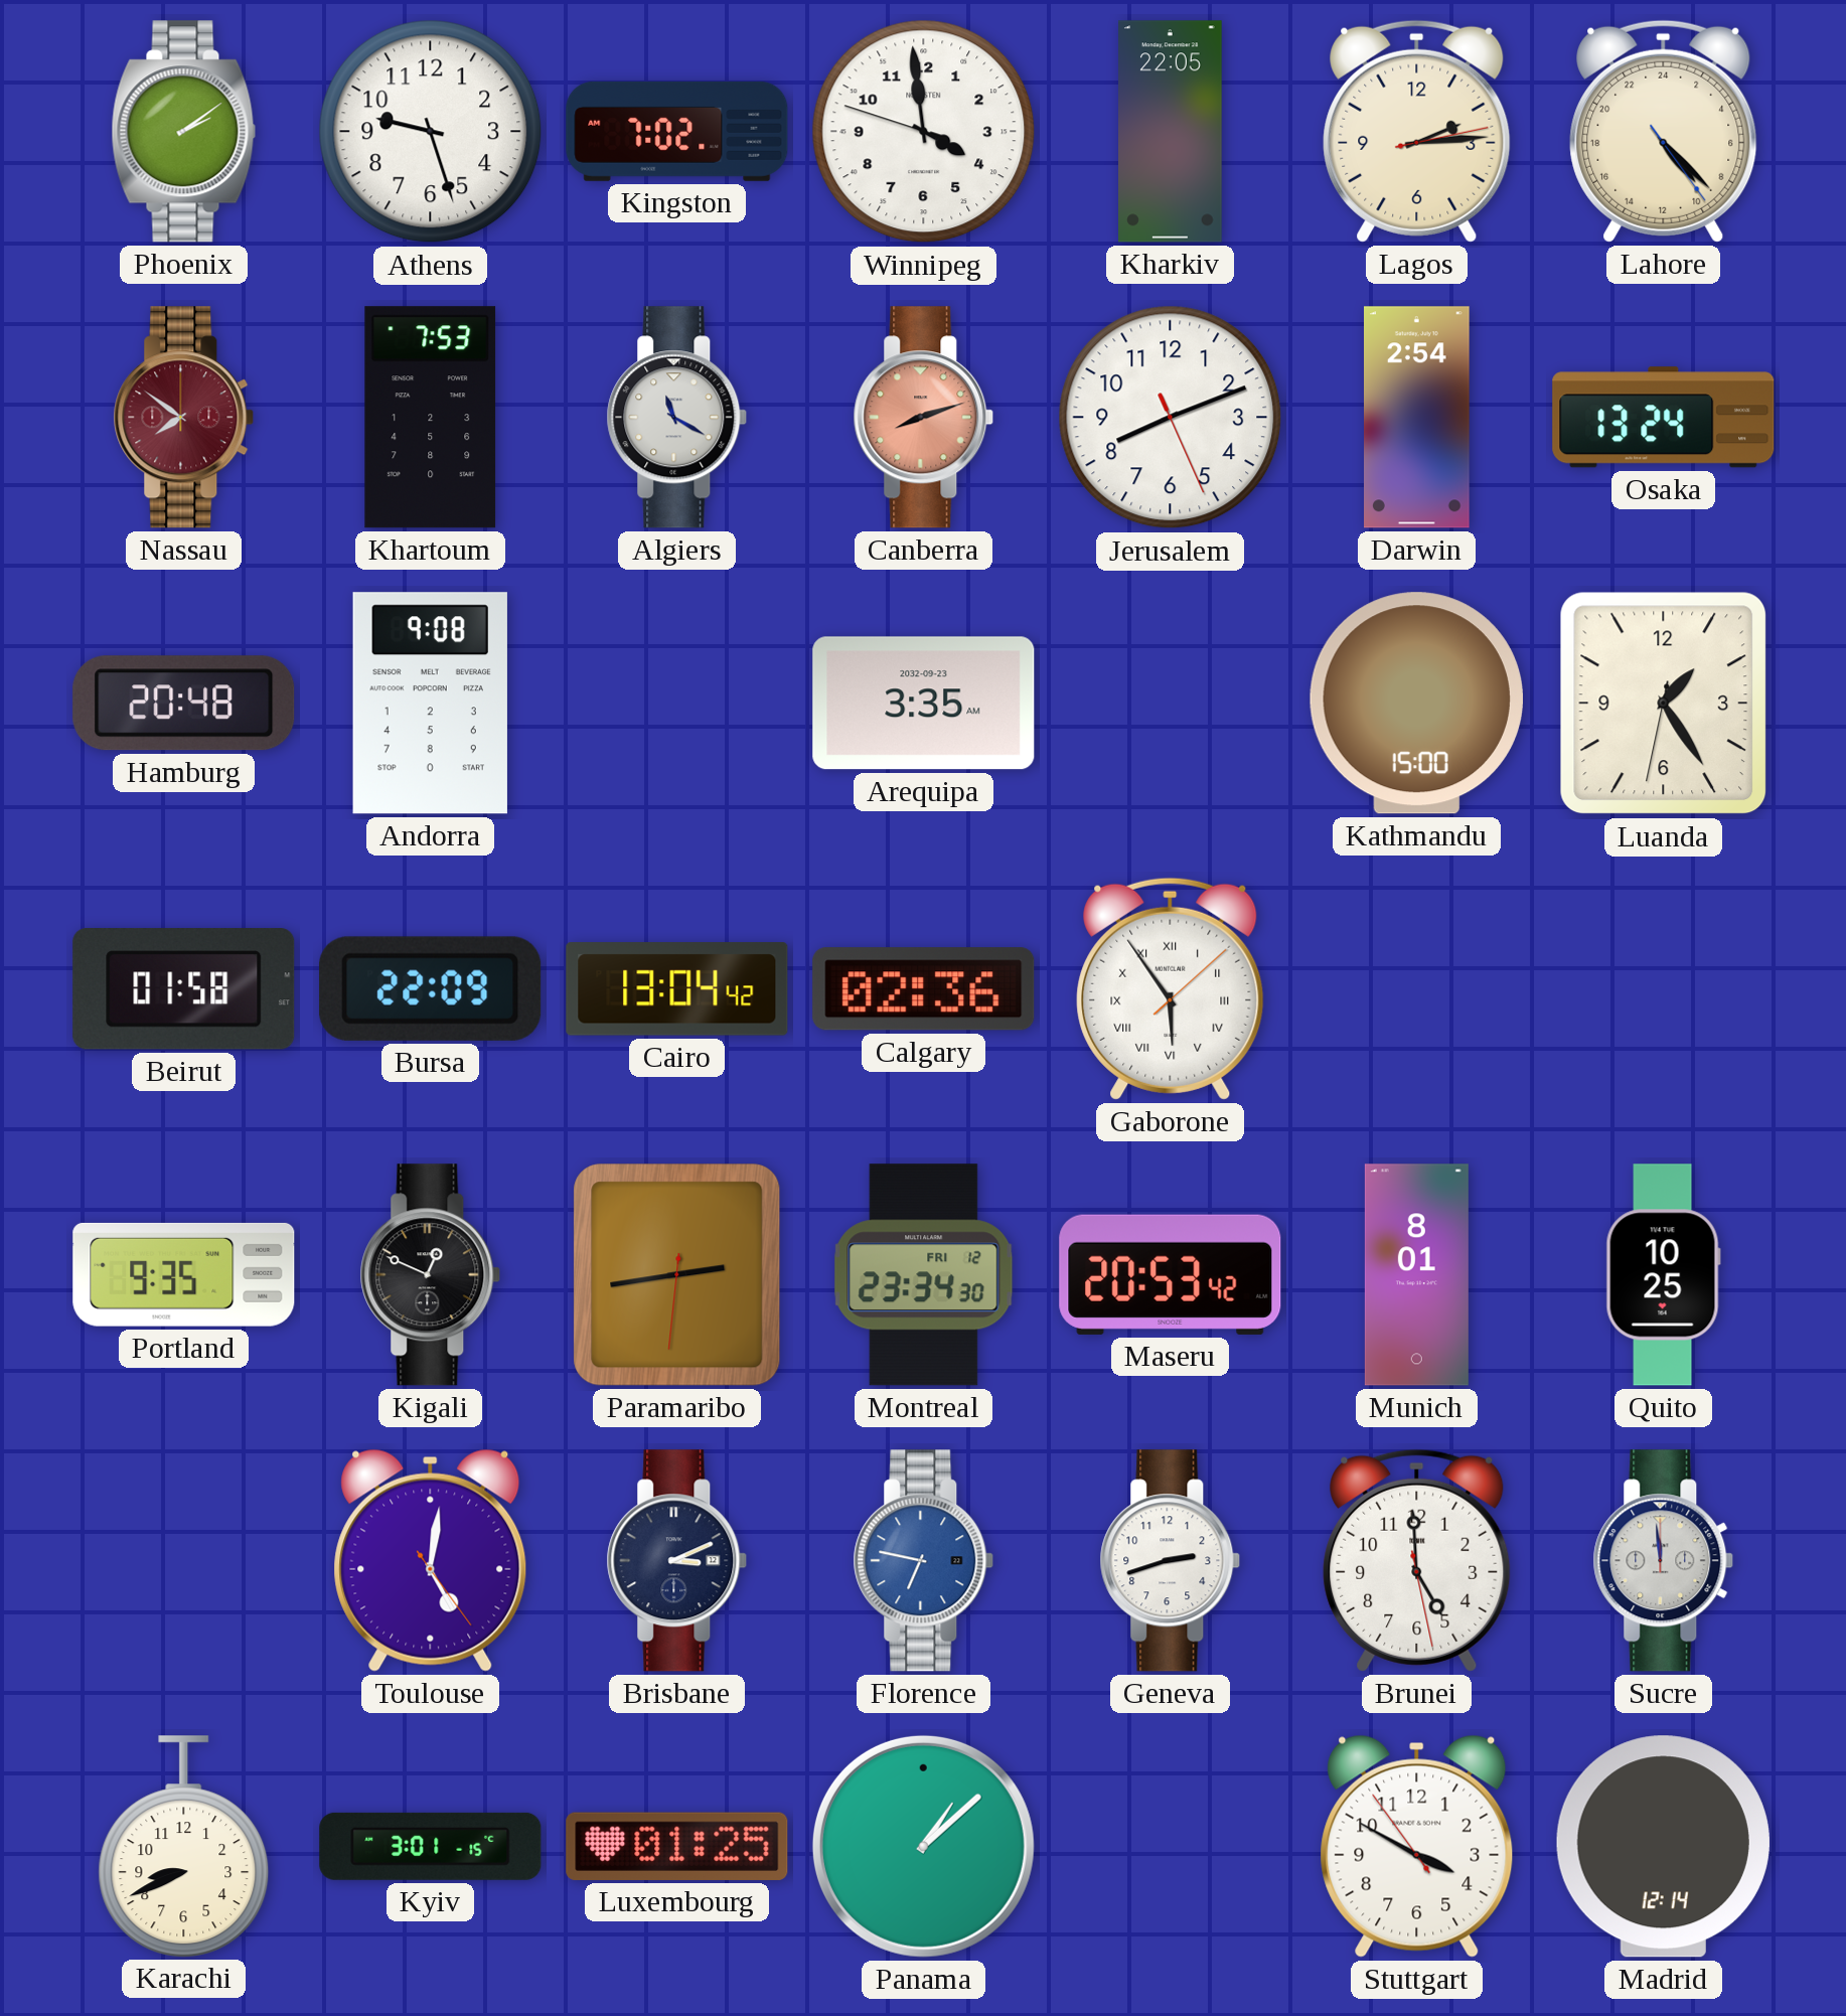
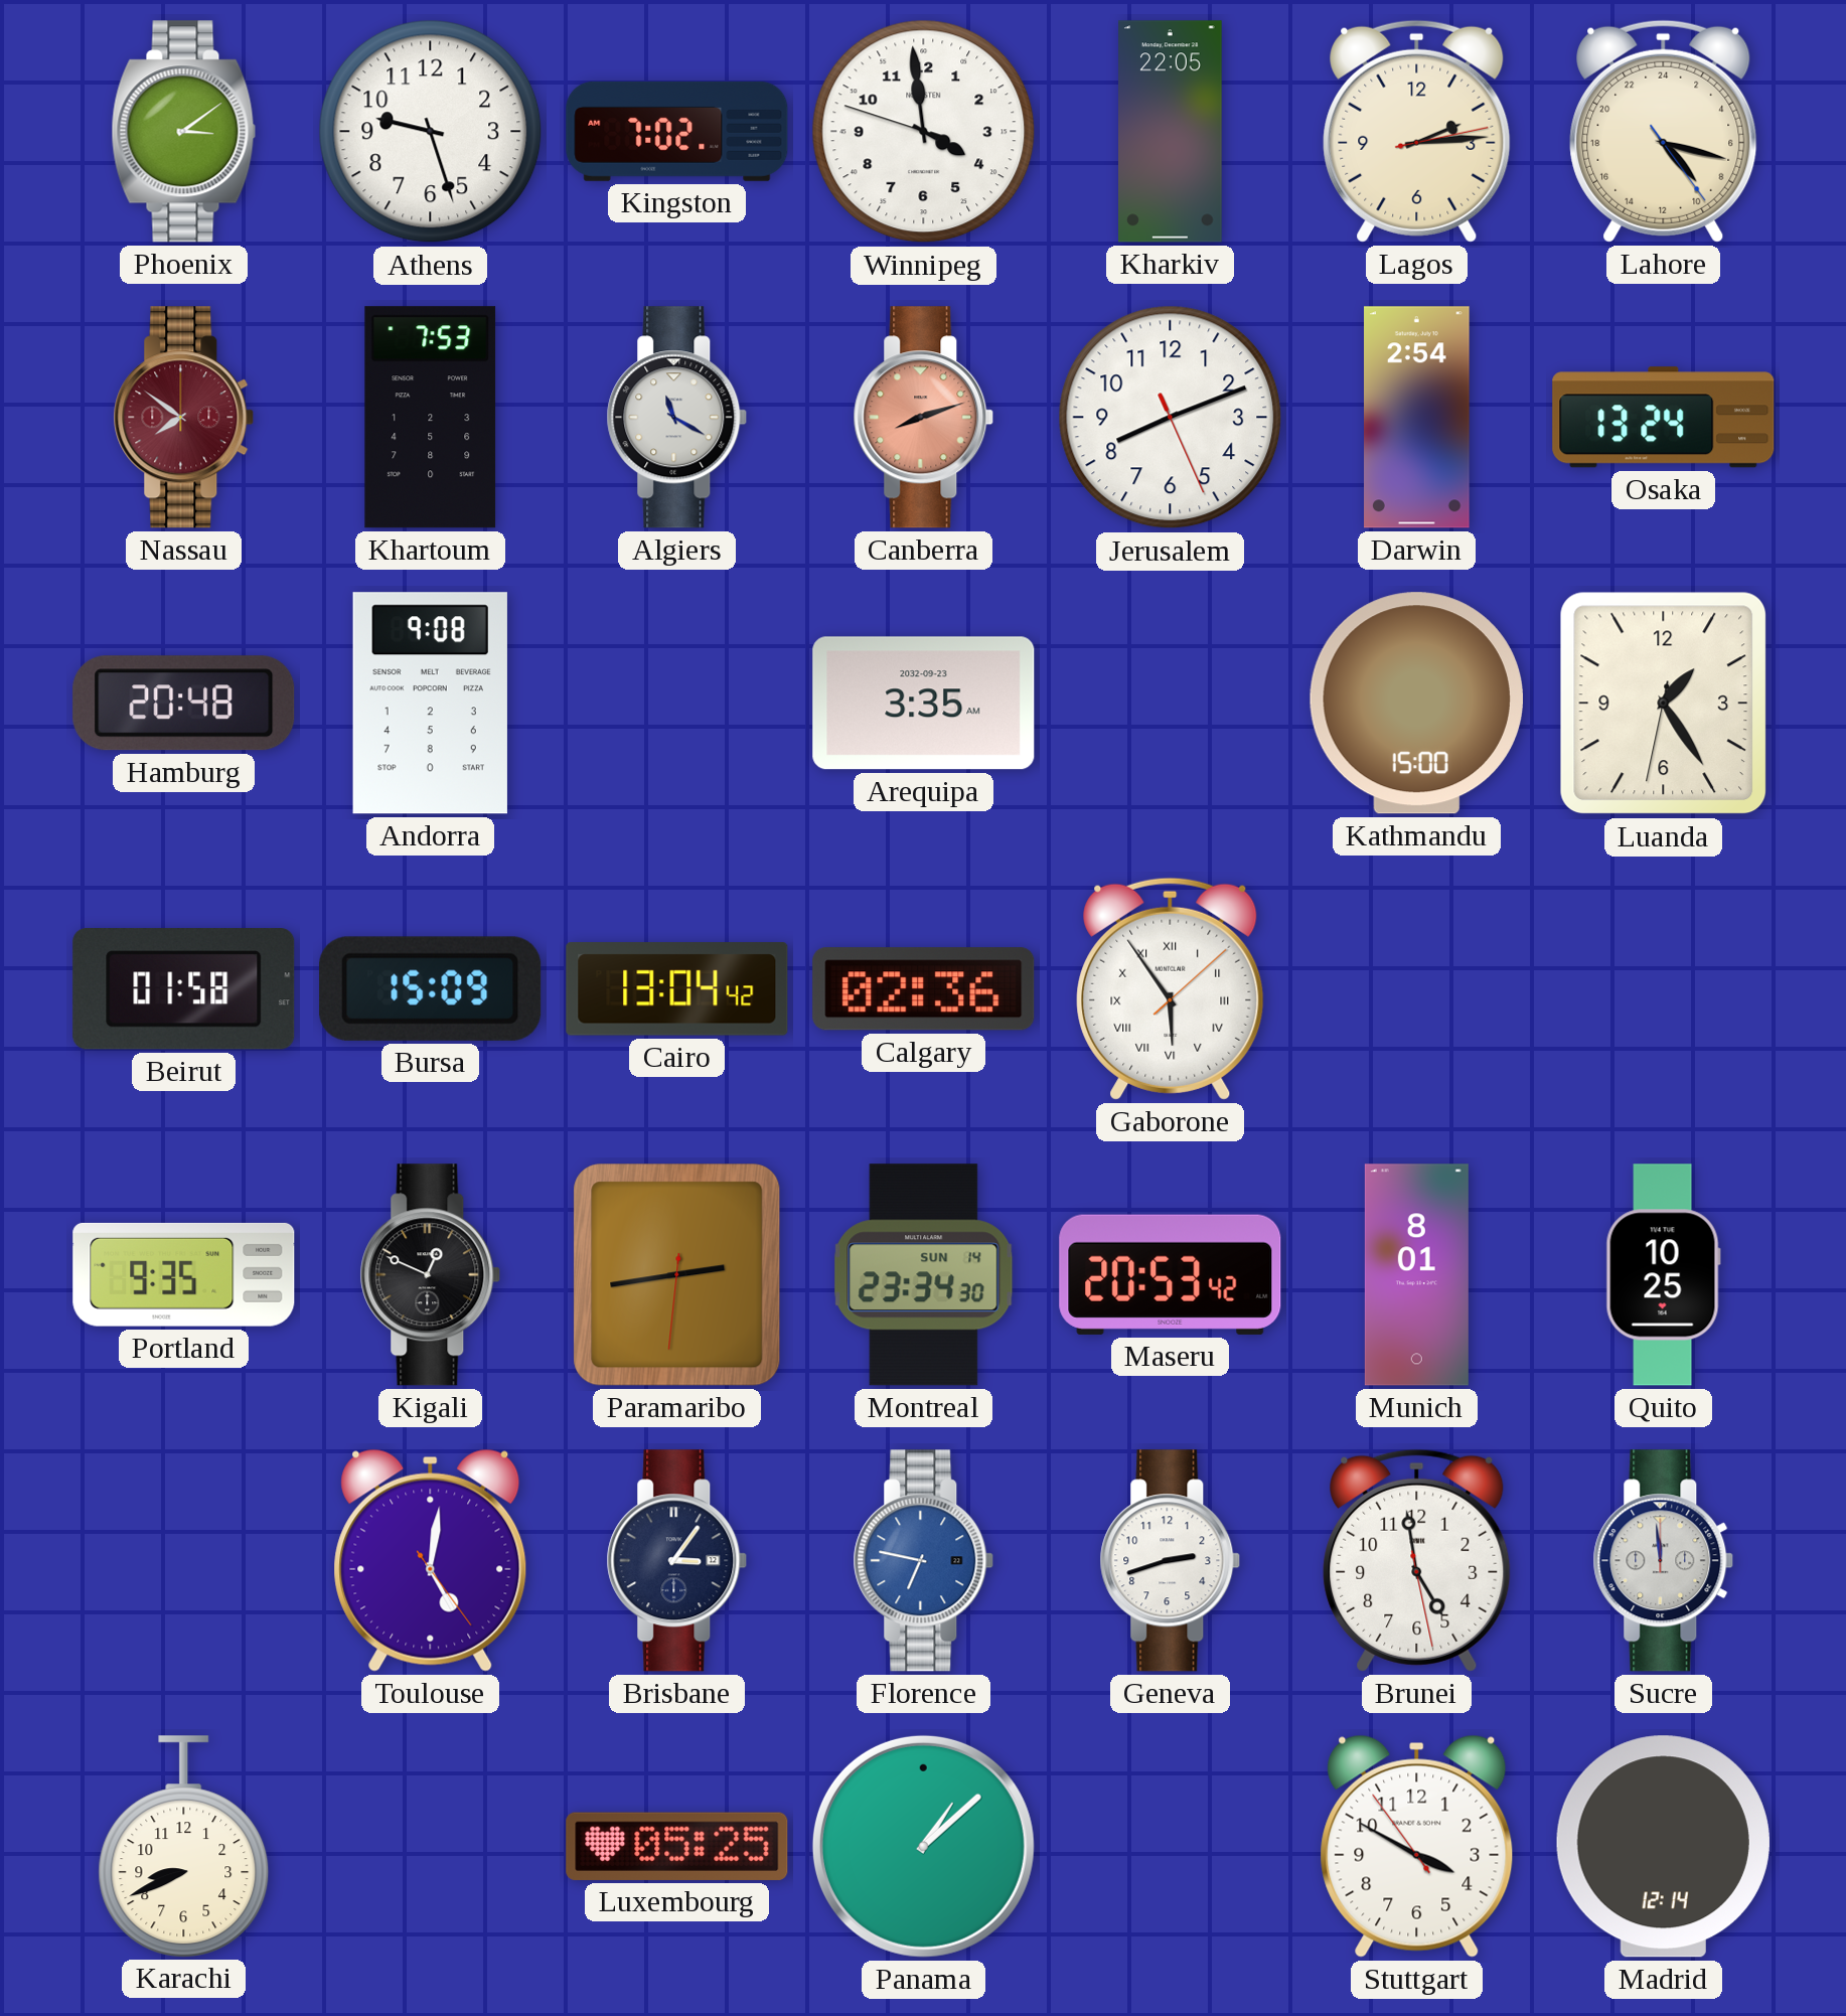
Phoenix: 2:09 -> 3:09 (184, 132)
Lahore: 9:22 -> 9:17 (1664, 131)
Bursa: 22:09 -> 15:09 (431, 988)
Montreal date: FRI 12 -> SUN 14 (924, 1275)
Brisbane: 3:11 -> 3:06 (677, 1561)
Brunei: 4:59 -> 4:58 (1417, 1560)
Kyiv: 3:01 -> none (431, 1846)
Luxembourg: 01:25 -> 05:25 (677, 1846)
